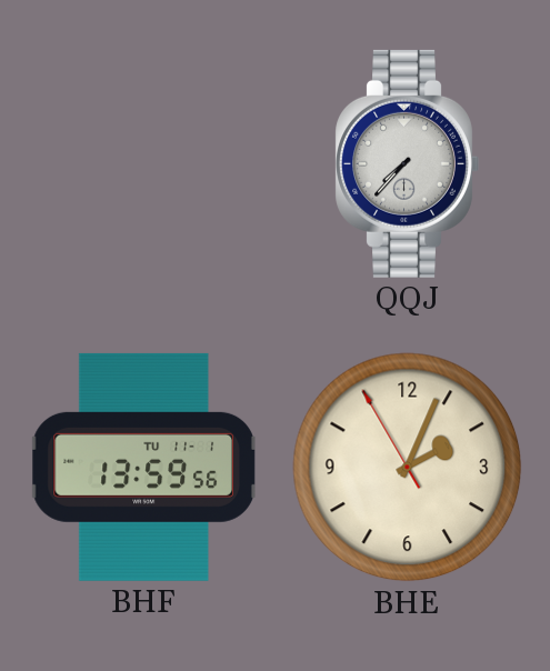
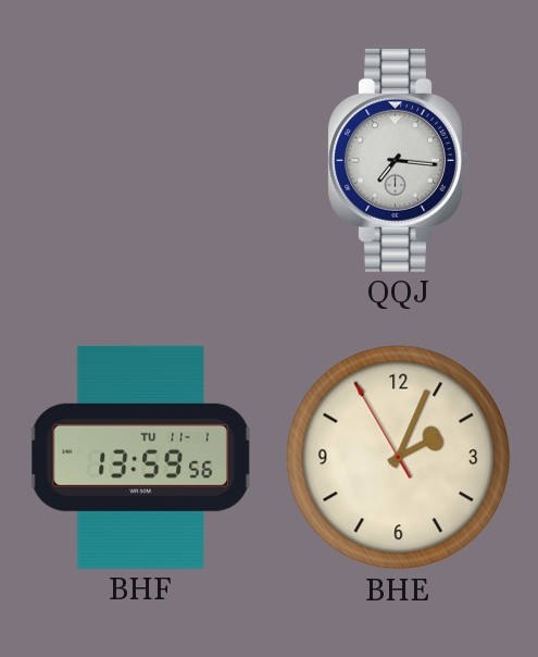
QQJ: 7:37 -> 7:16 (398, 160)
